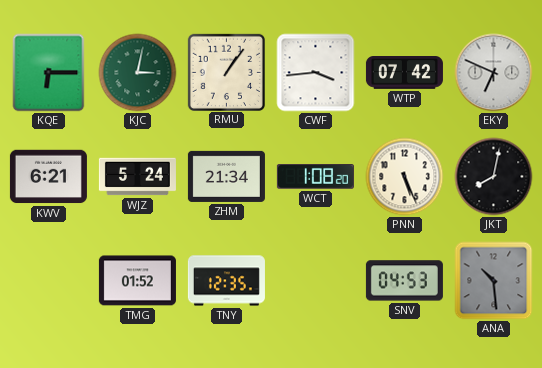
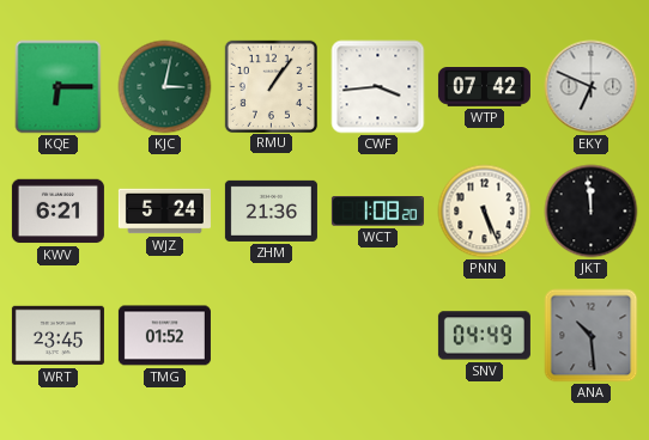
ZHM: 21:34 -> 21:36 (271, 210)
JKT: 8:02 -> 11:59 (592, 212)
WRT: none -> 23:45 (57, 336)
TNY: 12:35 -> none (226, 281)
SNV: 04:53 -> 04:49 (484, 336)
